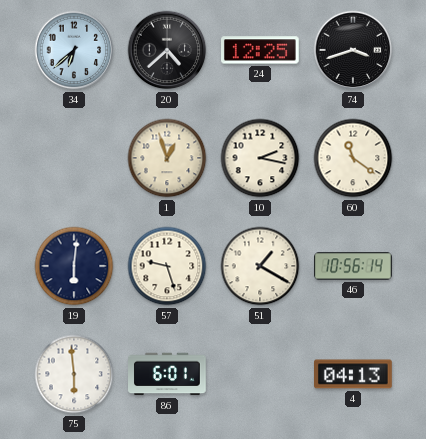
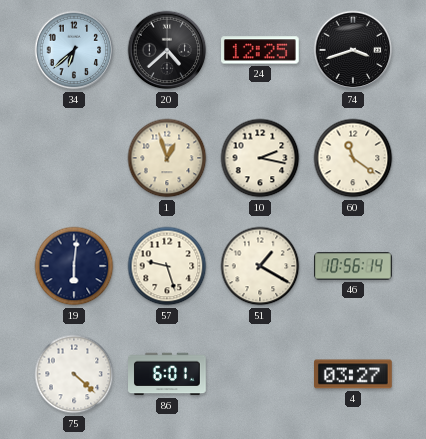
75: 5:59 -> 4:22 (74, 374)
4: 04:13 -> 03:27 (354, 374)
